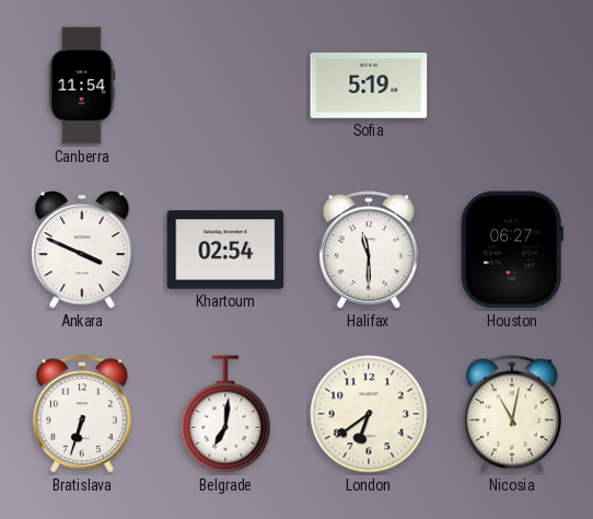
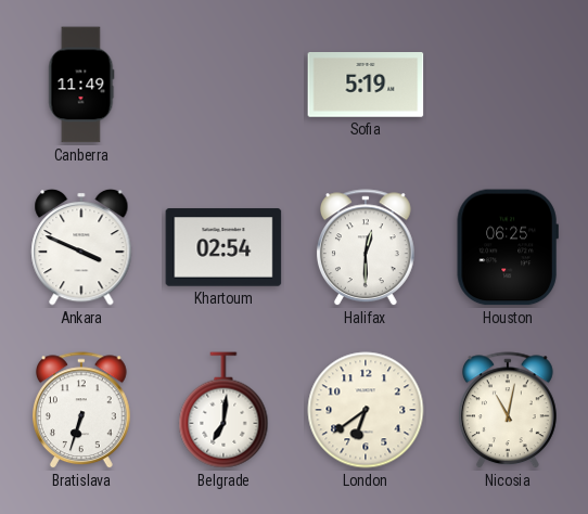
Canberra: 11:54 -> 11:49 (81, 85)
Halifax: 11:30 -> 12:30 (366, 248)
Houston: 06:27 -> 06:25 (508, 247)
